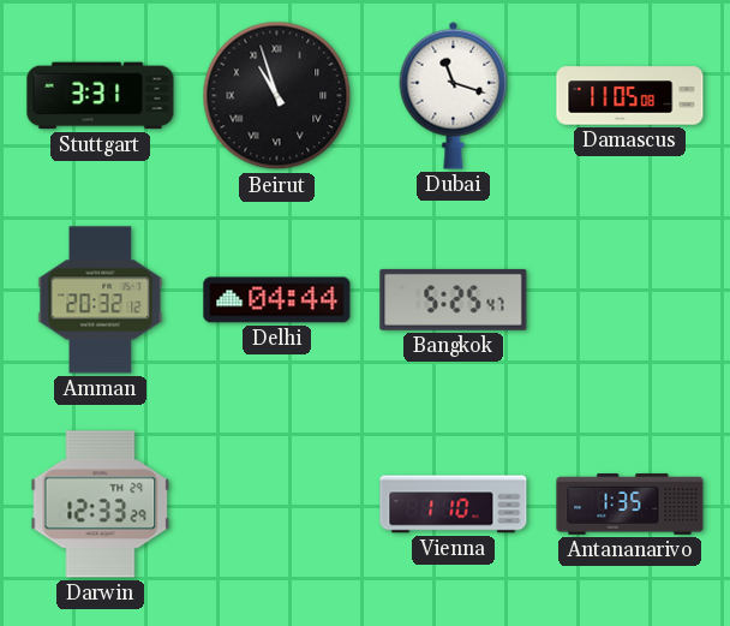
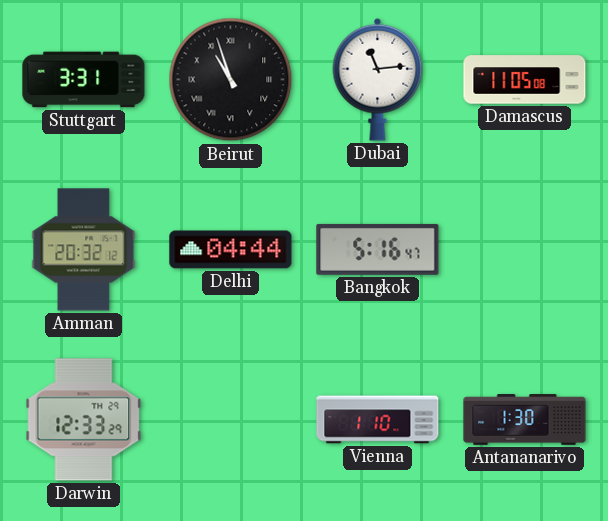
Dubai: 11:18 -> 11:14 (378, 79)
Bangkok: 5:25 -> 5:16 (378, 249)
Antananarivo: 1:35 -> 1:30 (525, 420)
